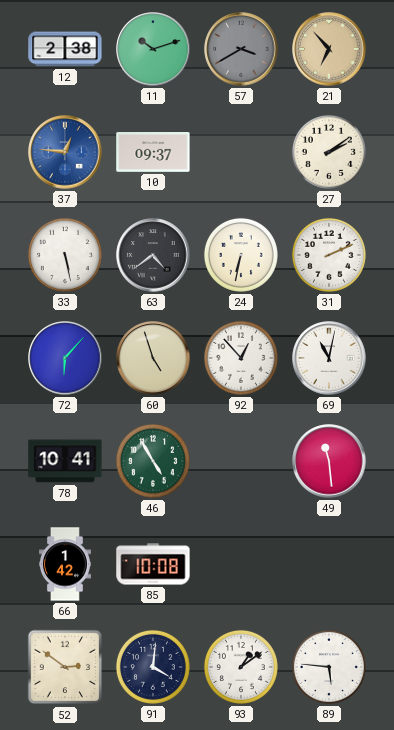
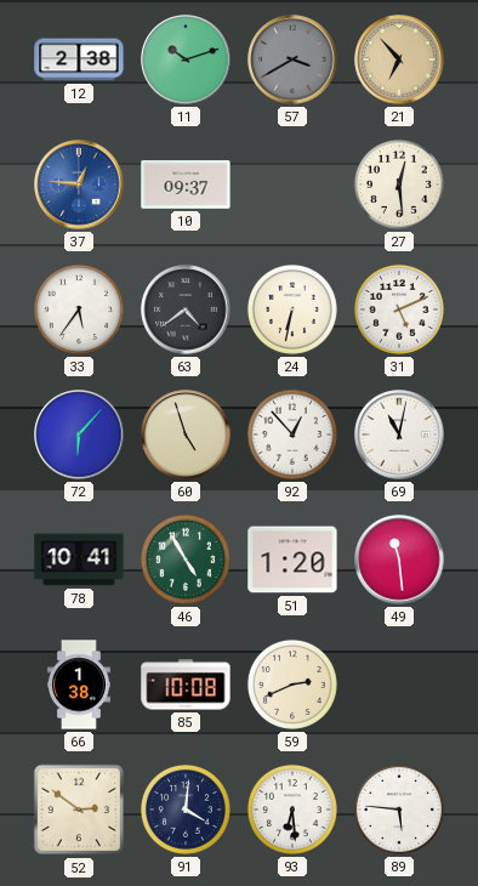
27: 2:09 -> 12:29 (399, 184)
33: 5:28 -> 5:36 (79, 309)
31: 2:11 -> 5:11 (399, 309)
51: none -> 1:20 (292, 560)
66: 1:42 -> 1:38 (80, 685)
59: none -> 2:41 (292, 685)
93: 1:09 -> 6:29 (292, 810)
